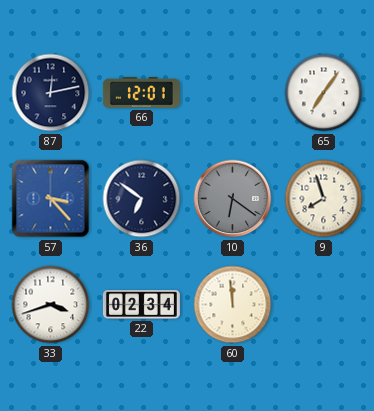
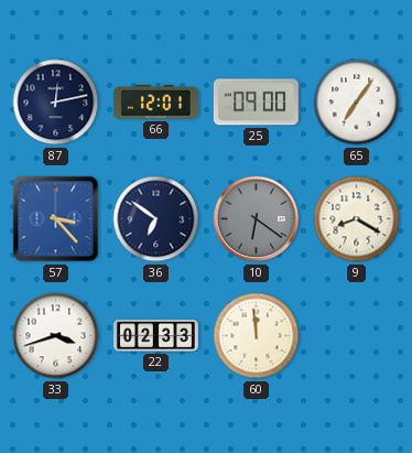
25: none -> 09:00 (256, 103)
9: 7:57 -> 8:20 (357, 219)
22: 02:34 -> 02:33 (155, 336)
